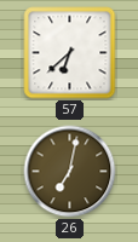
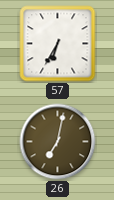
57: 6:38 -> 6:35 (58, 44)
